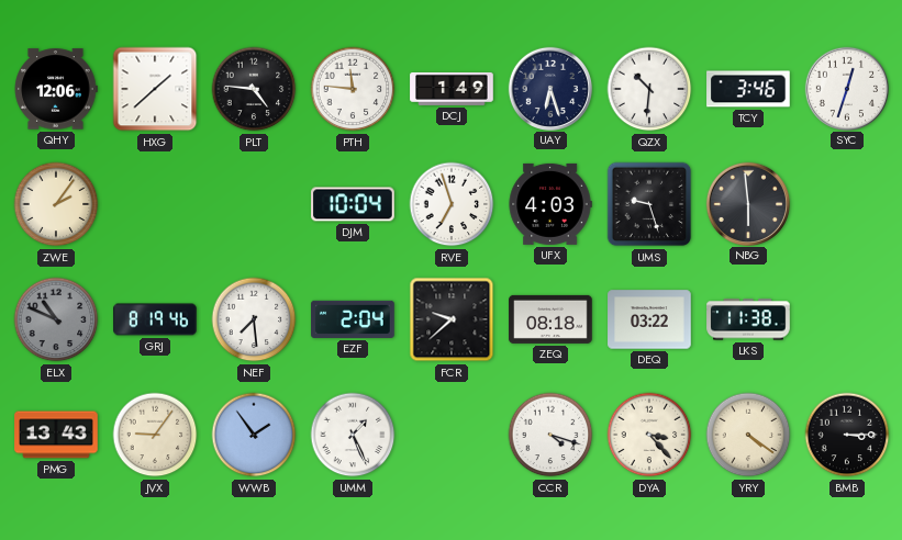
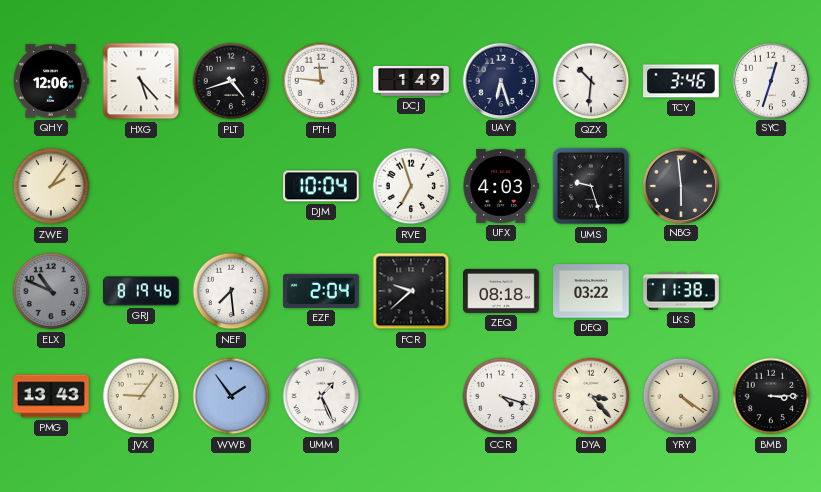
HXG: 1:38 -> 5:23 (141, 81)
PLT: 4:46 -> 4:42 (231, 81)
